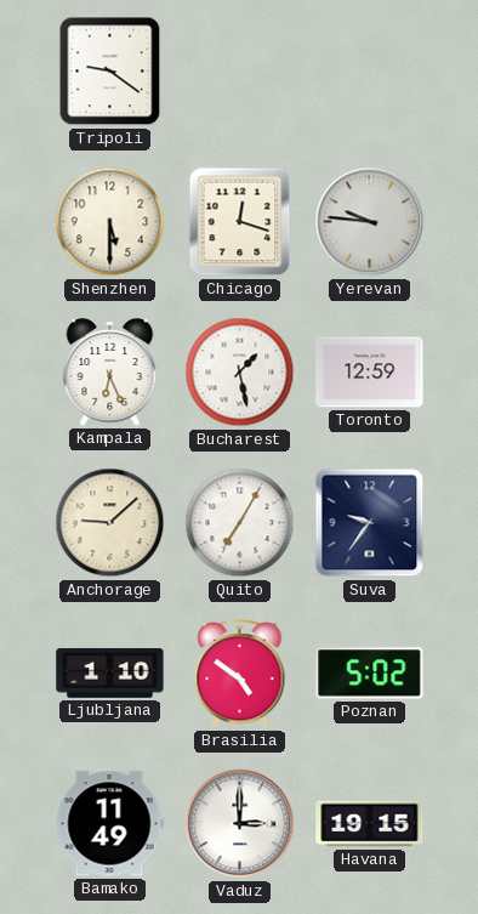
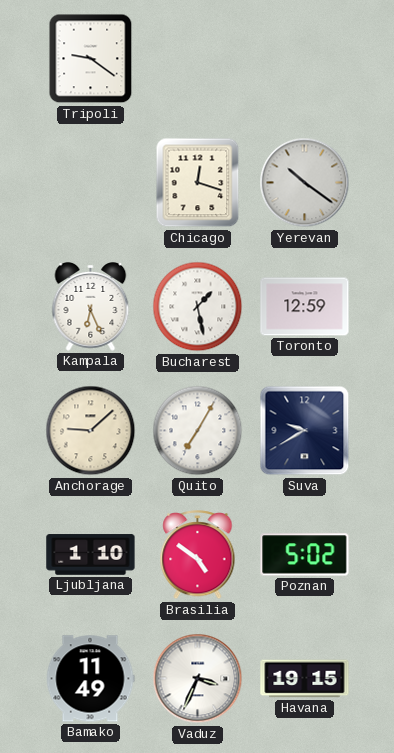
Shenzhen: 5:30 -> none (110, 222)
Yerevan: 9:46 -> 10:21 (305, 183)
Suva: 9:36 -> 9:40 (305, 431)
Vaduz: 3:00 -> 3:34 (198, 679)
